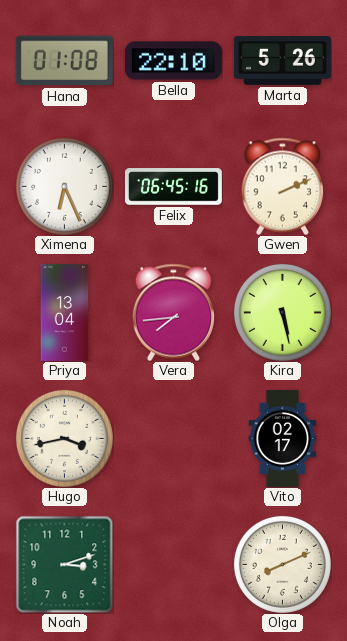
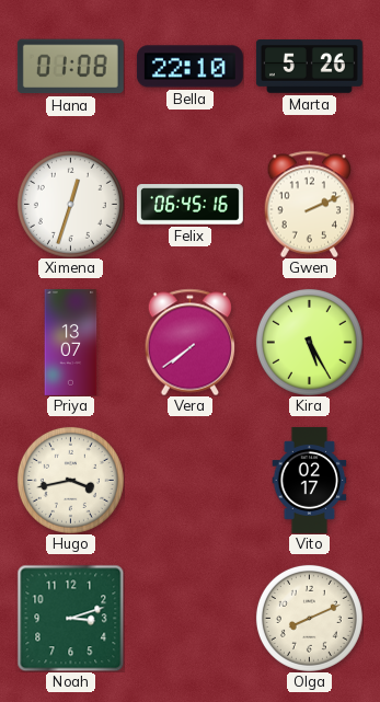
Ximena: 6:26 -> 12:33 (70, 204)
Priya: 13:04 -> 13:07 (71, 342)
Vera: 7:44 -> 7:39 (191, 342)
Kira: 5:28 -> 5:25 (309, 342)
